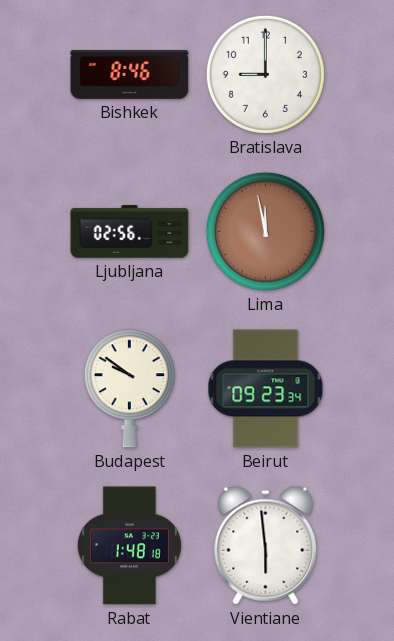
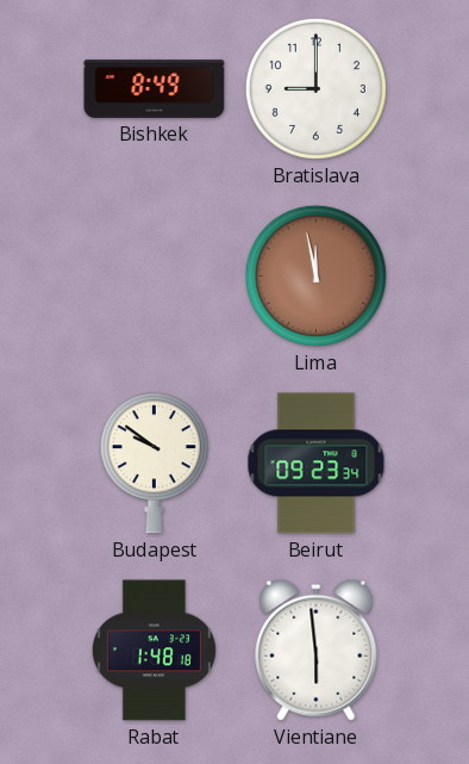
Bishkek: 8:46 -> 8:49 (155, 88)
Ljubljana: 02:56 -> none (130, 232)
